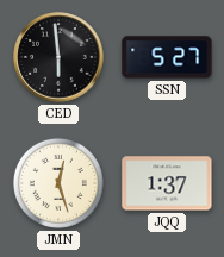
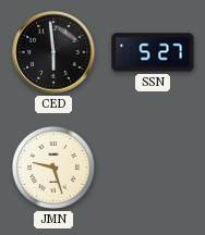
JMN: 12:27 -> 9:27 (53, 168)
JQQ: 1:37 -> none (167, 183)
